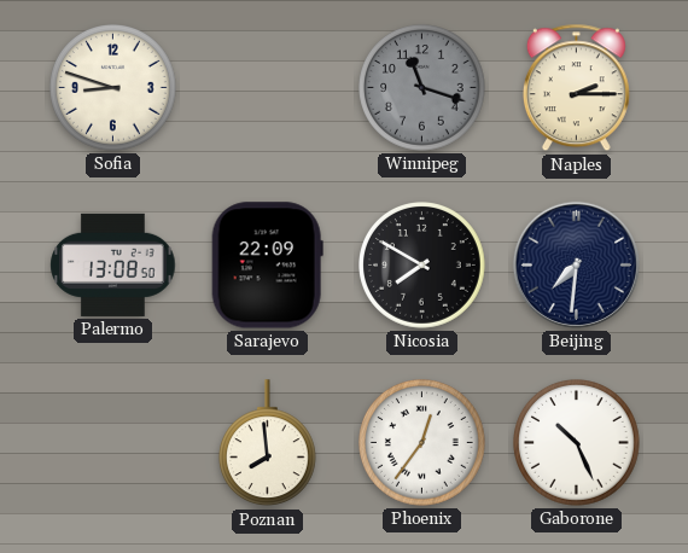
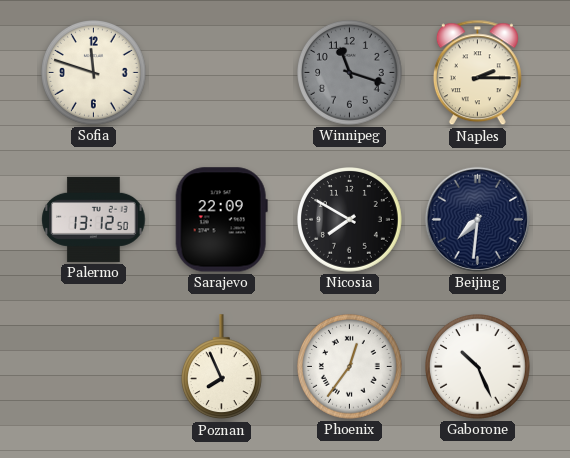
Sofia: 8:48 -> 11:48 (94, 73)
Palermo: 13:08 -> 13:12 (94, 219)
Poznan: 7:59 -> 7:56 (221, 367)
